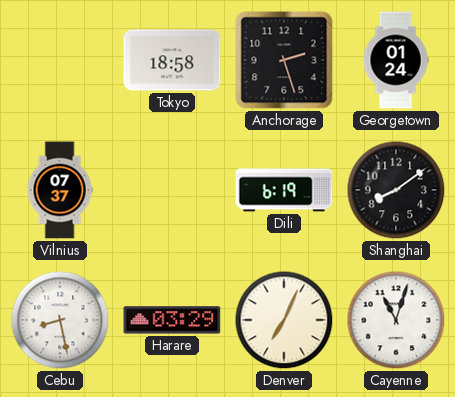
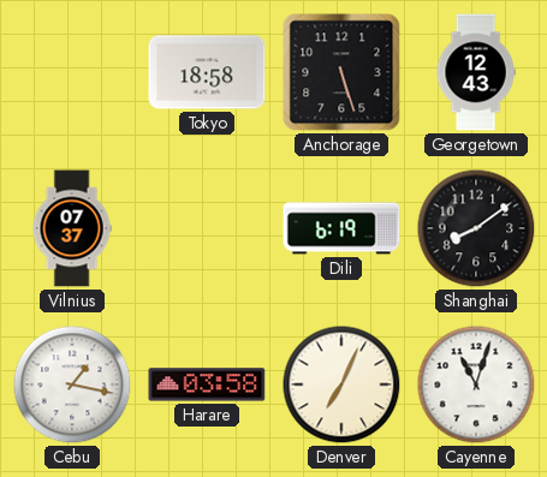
Anchorage: 2:27 -> 5:27 (341, 72)
Georgetown: 01:24 -> 12:43 (476, 72)
Cebu: 8:28 -> 1:17 (72, 384)
Harare: 03:29 -> 03:58 (207, 384)
